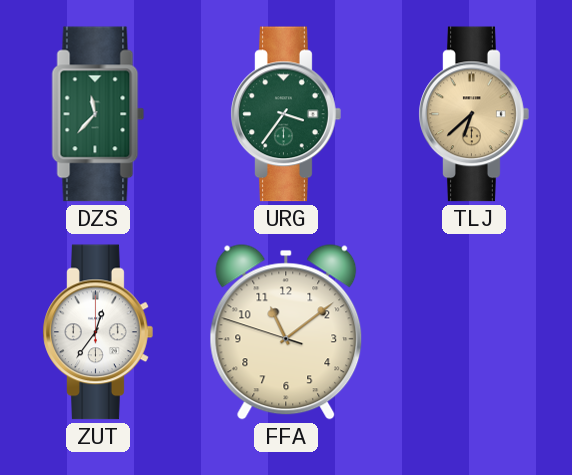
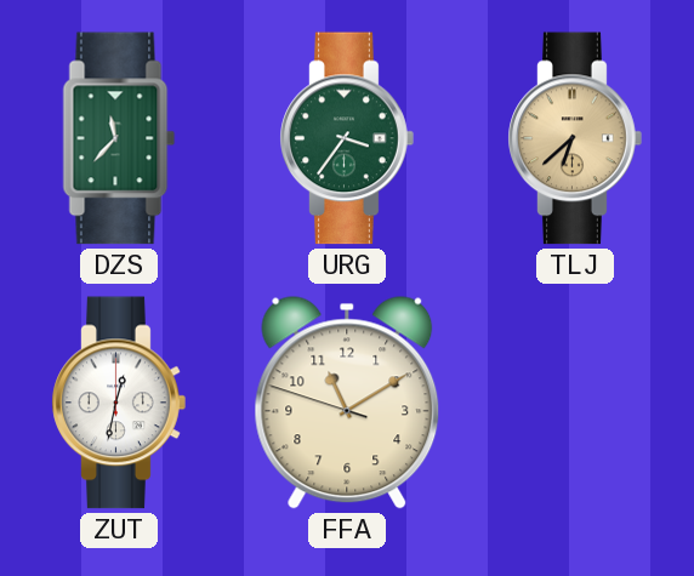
ZUT: 12:36 -> 12:32 (119, 403)
FFA: 11:08 -> 11:09 (347, 403)
